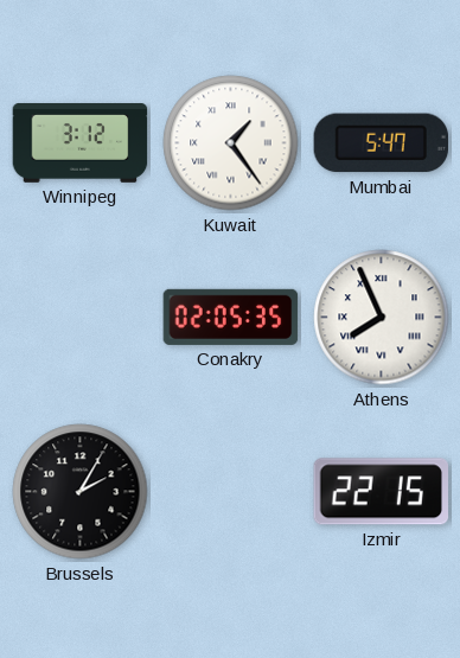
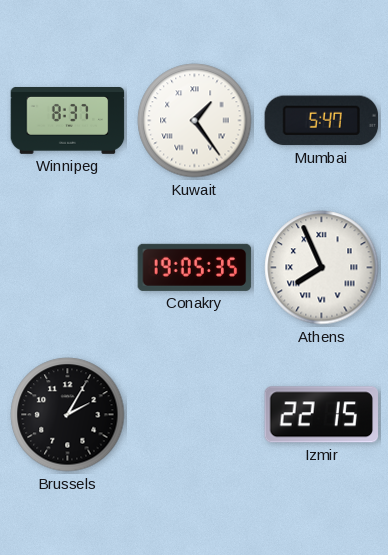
Winnipeg: 3:12 -> 8:37 (68, 121)
Conakry: 02:05 -> 19:05 (195, 267)
